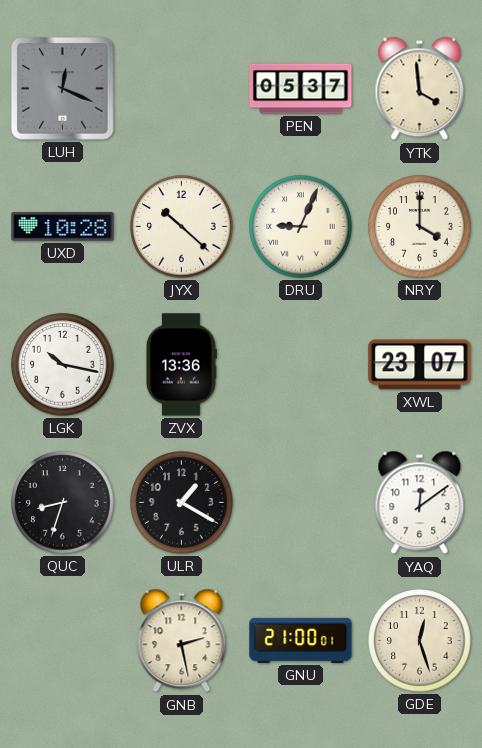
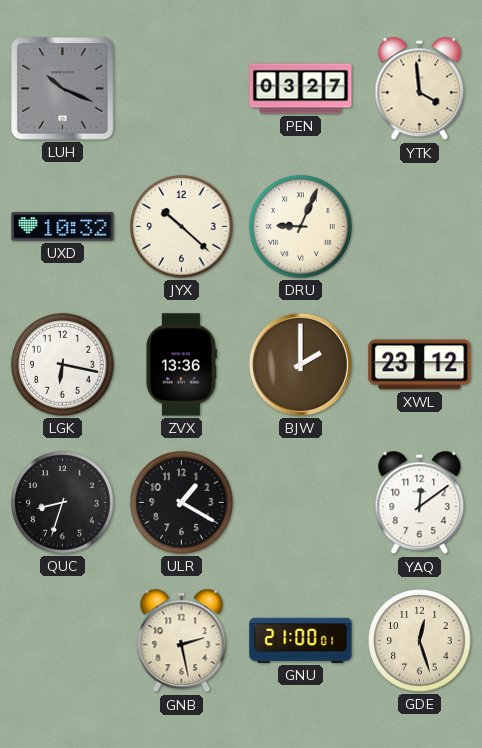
LUH: 12:19 -> 10:19 (63, 89)
PEN: 05:37 -> 03:27 (301, 89)
UXD: 10:28 -> 10:32 (63, 227)
NRY: 4:00 -> none (420, 227)
LGK: 10:17 -> 6:17 (63, 365)
BJW: none -> 2:00 (300, 364)
XWL: 23:07 -> 23:12 (420, 365)
